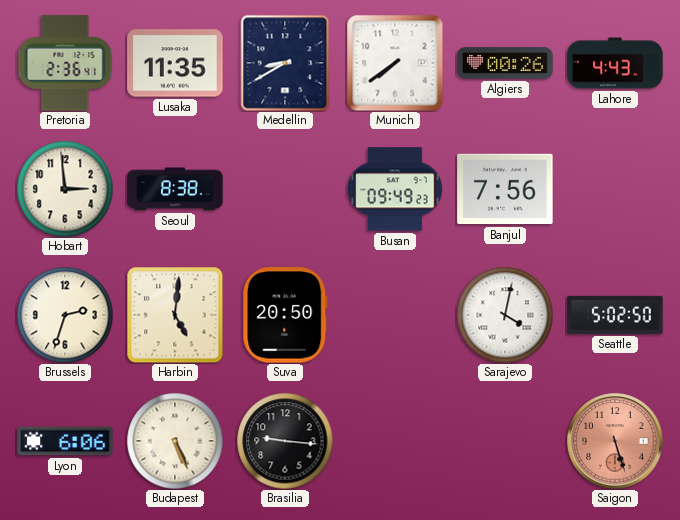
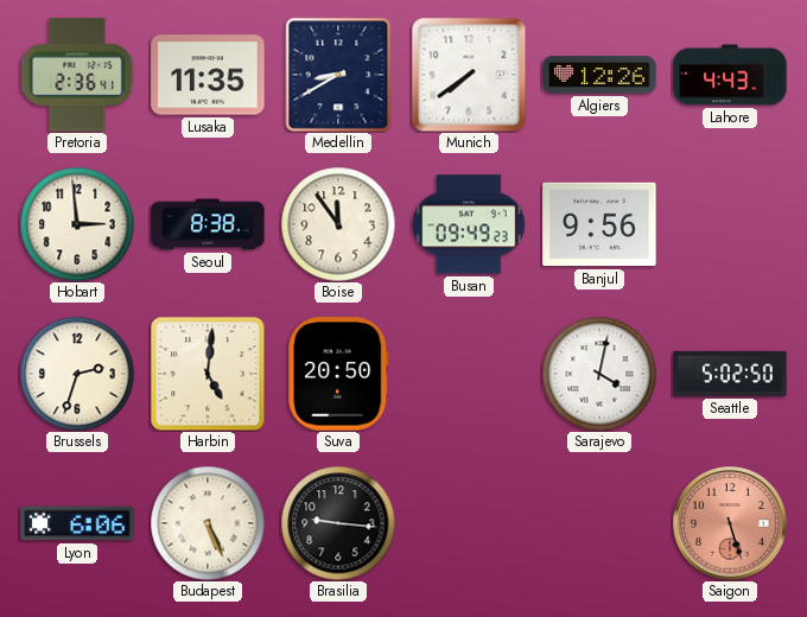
Algiers: 00:26 -> 12:26 (599, 75)
Boise: none -> 11:54 (338, 224)
Banjul: 7:56 -> 9:56 (599, 224)
